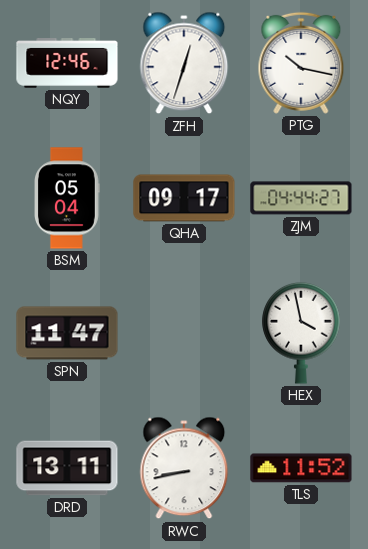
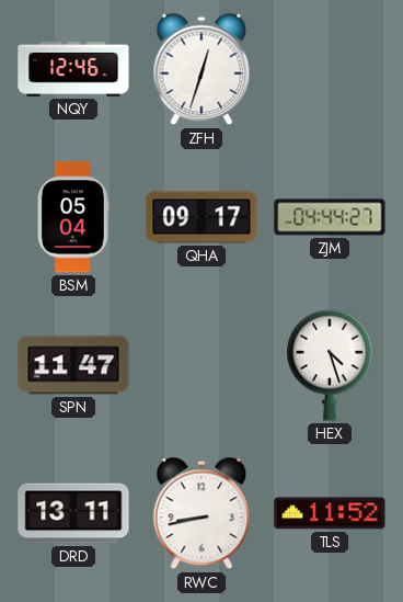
PTG: 10:17 -> none (301, 63)
HEX: 3:58 -> 4:27 (330, 365)
